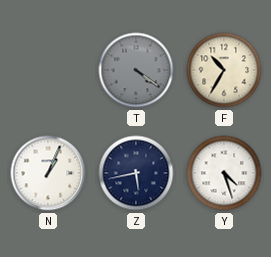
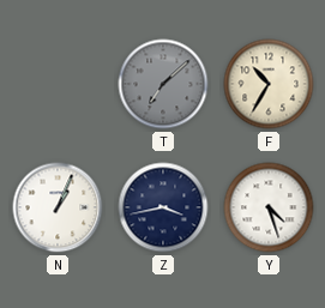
T: 4:21 -> 7:08 (163, 84)
Z: 5:43 -> 3:43 (163, 207)
